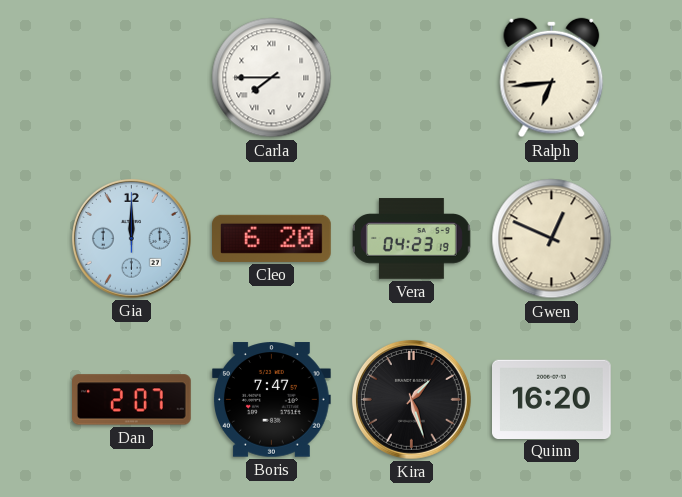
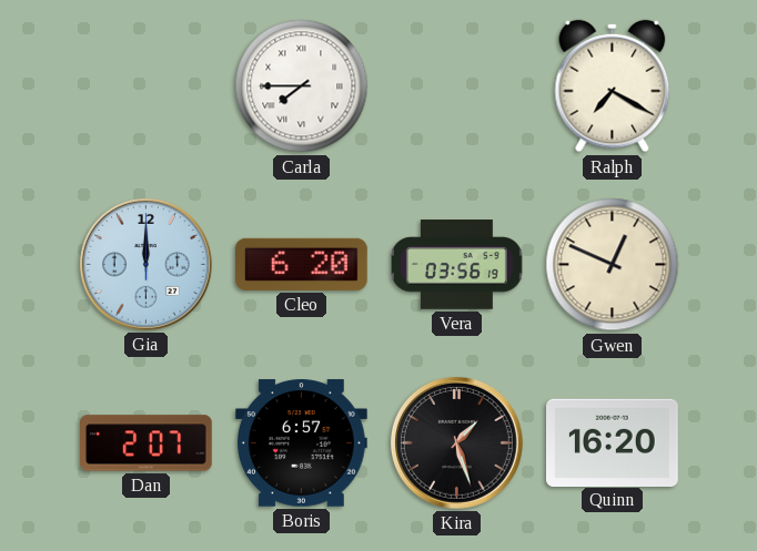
Ralph: 6:44 -> 7:20 (613, 86)
Vera: 04:23 -> 03:56 (456, 265)
Boris: 7:47 -> 6:57 (302, 443)
